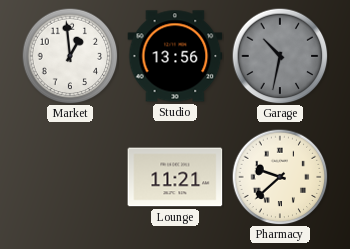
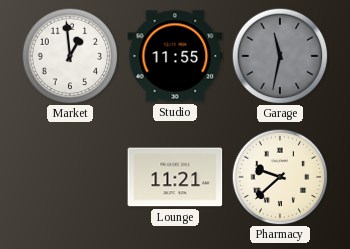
Studio: 13:56 -> 11:55 (175, 56)
Garage: 10:32 -> 11:32 (280, 56)
